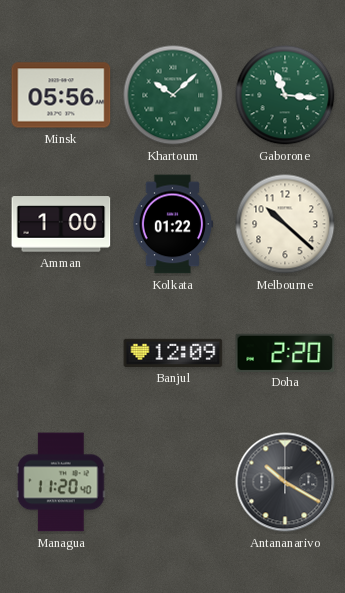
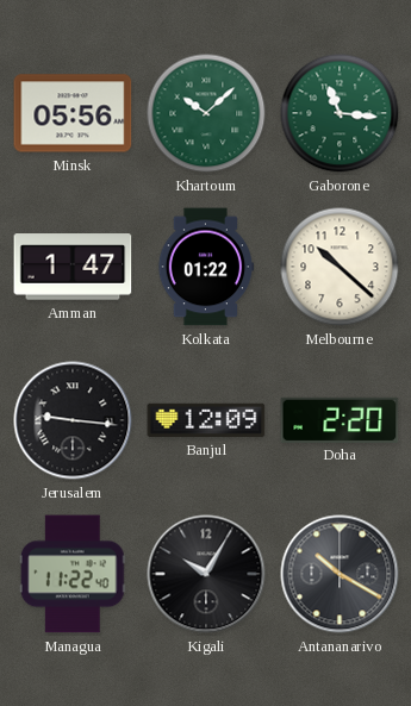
Amman: 1:00 -> 1:47 (73, 267)
Jerusalem: none -> 9:16 (73, 420)
Managua: 11:20 -> 11:22 (73, 574)
Kigali: none -> 10:05 (206, 574)
